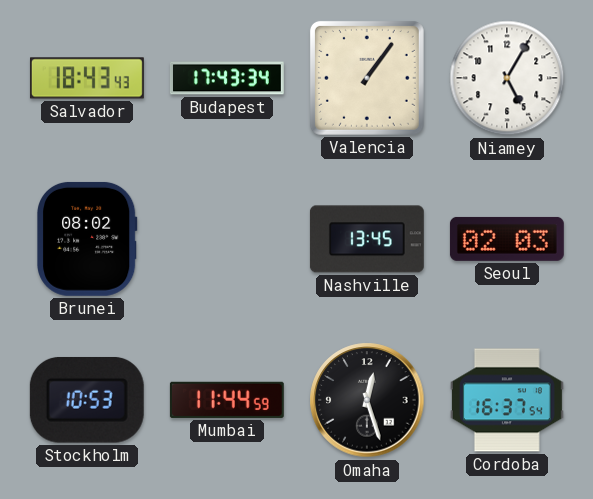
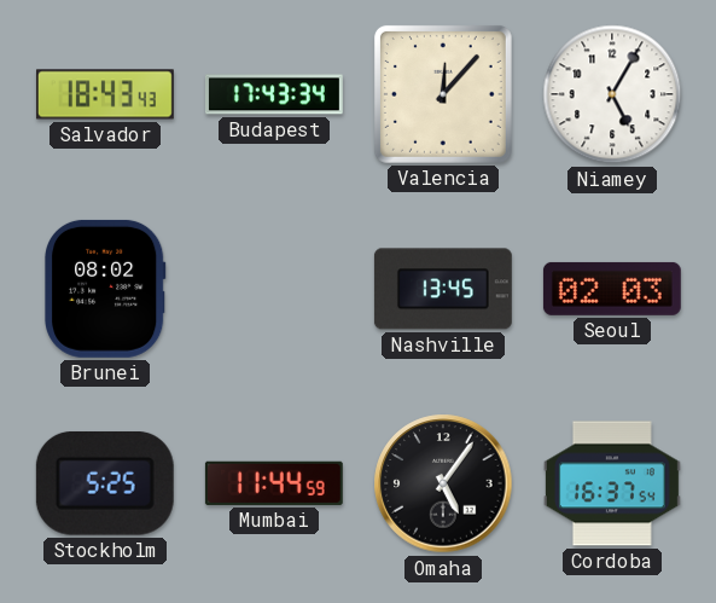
Valencia: 1:06 -> 12:07 (443, 94)
Stockholm: 10:53 -> 5:25 (105, 483)
Omaha: 12:27 -> 5:06 (443, 483)
